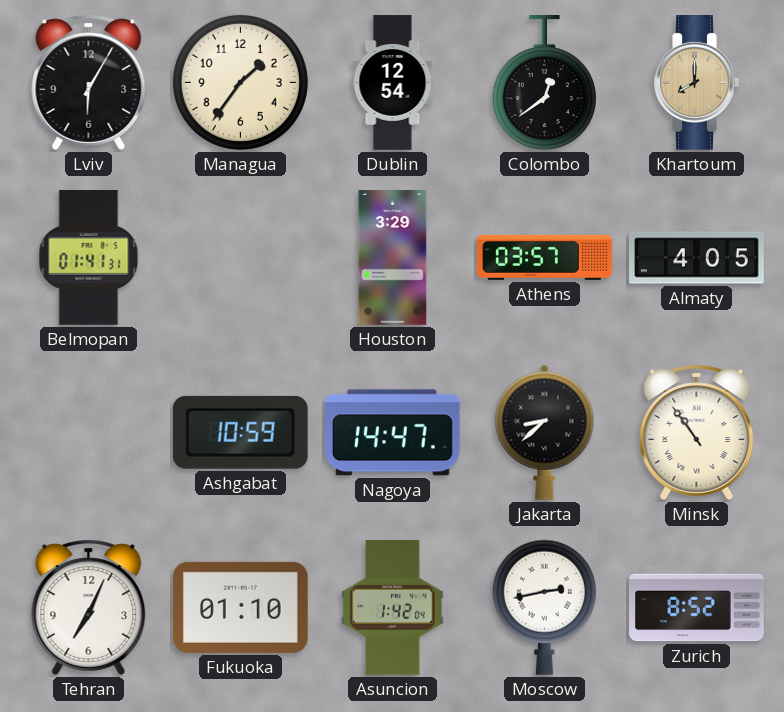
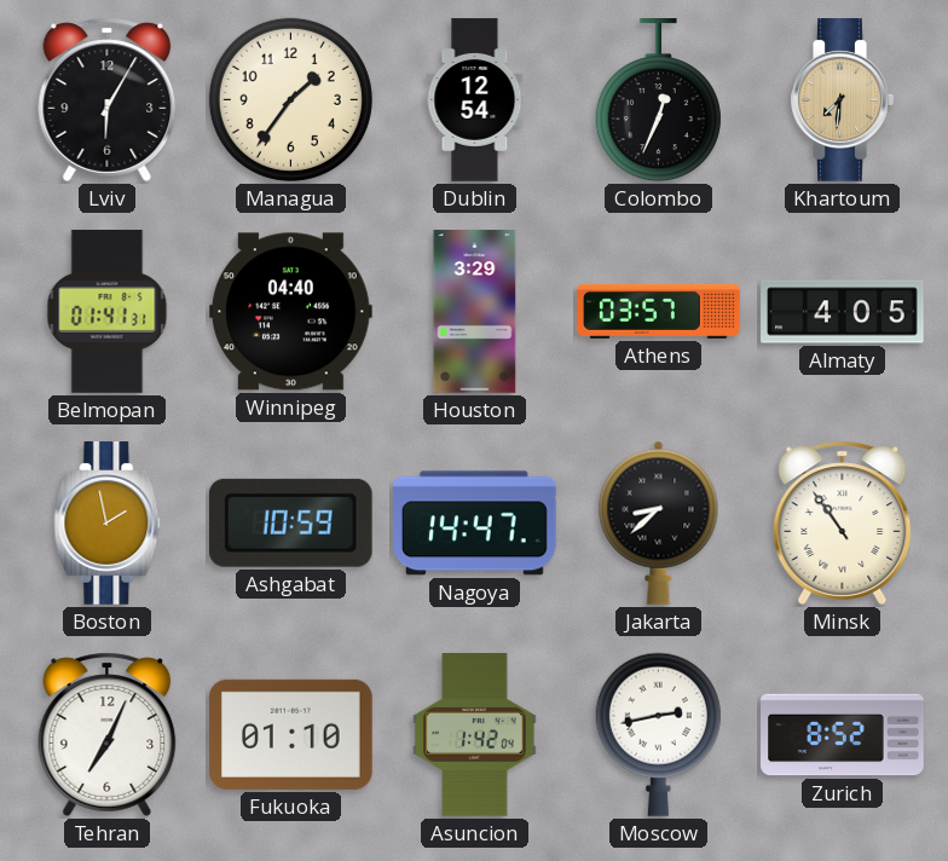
Colombo: 12:39 -> 12:34 (658, 102)
Khartoum: 8:00 -> 7:31 (842, 100)
Winnipeg: none -> 04:40 (291, 312)
Boston: none -> 1:58 (108, 524)
